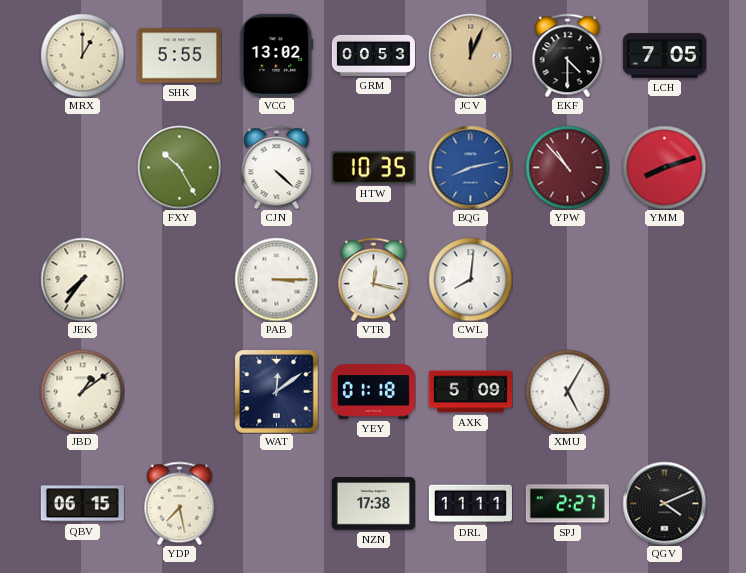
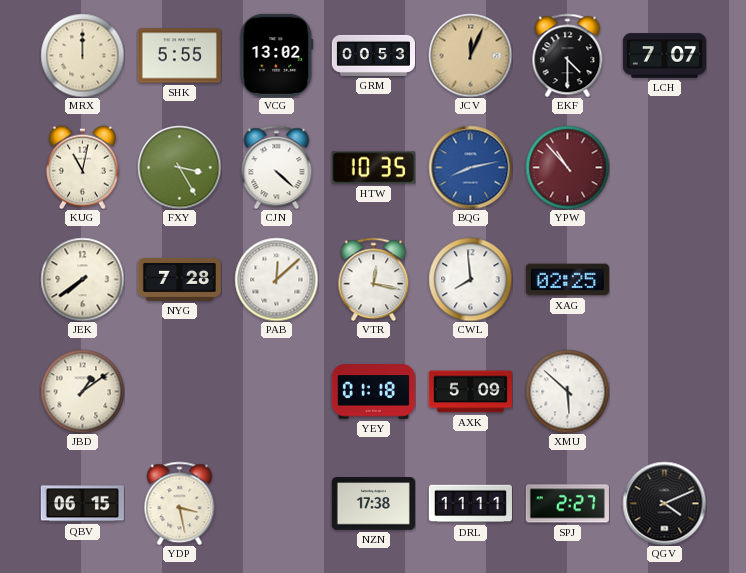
MRX: 1:00 -> 12:00 (82, 55)
LCH: 7:05 -> 7:07 (664, 56)
KUG: none -> 11:02 (82, 167)
FXY: 10:25 -> 3:25 (179, 167)
YMM: 8:12 -> none (664, 167)
JEK: 7:36 -> 7:39 (82, 279)
NYG: none -> 7:28 (179, 279)
PAB: 3:15 -> 12:08 (276, 279)
CWL: 8:01 -> 7:59 (470, 279)
XAG: none -> 02:25 (567, 280)
WAT: 12:09 -> none (276, 391)
XMU: 5:05 -> 5:52 (567, 391)
YDP: 7:28 -> 3:28 (180, 503)
